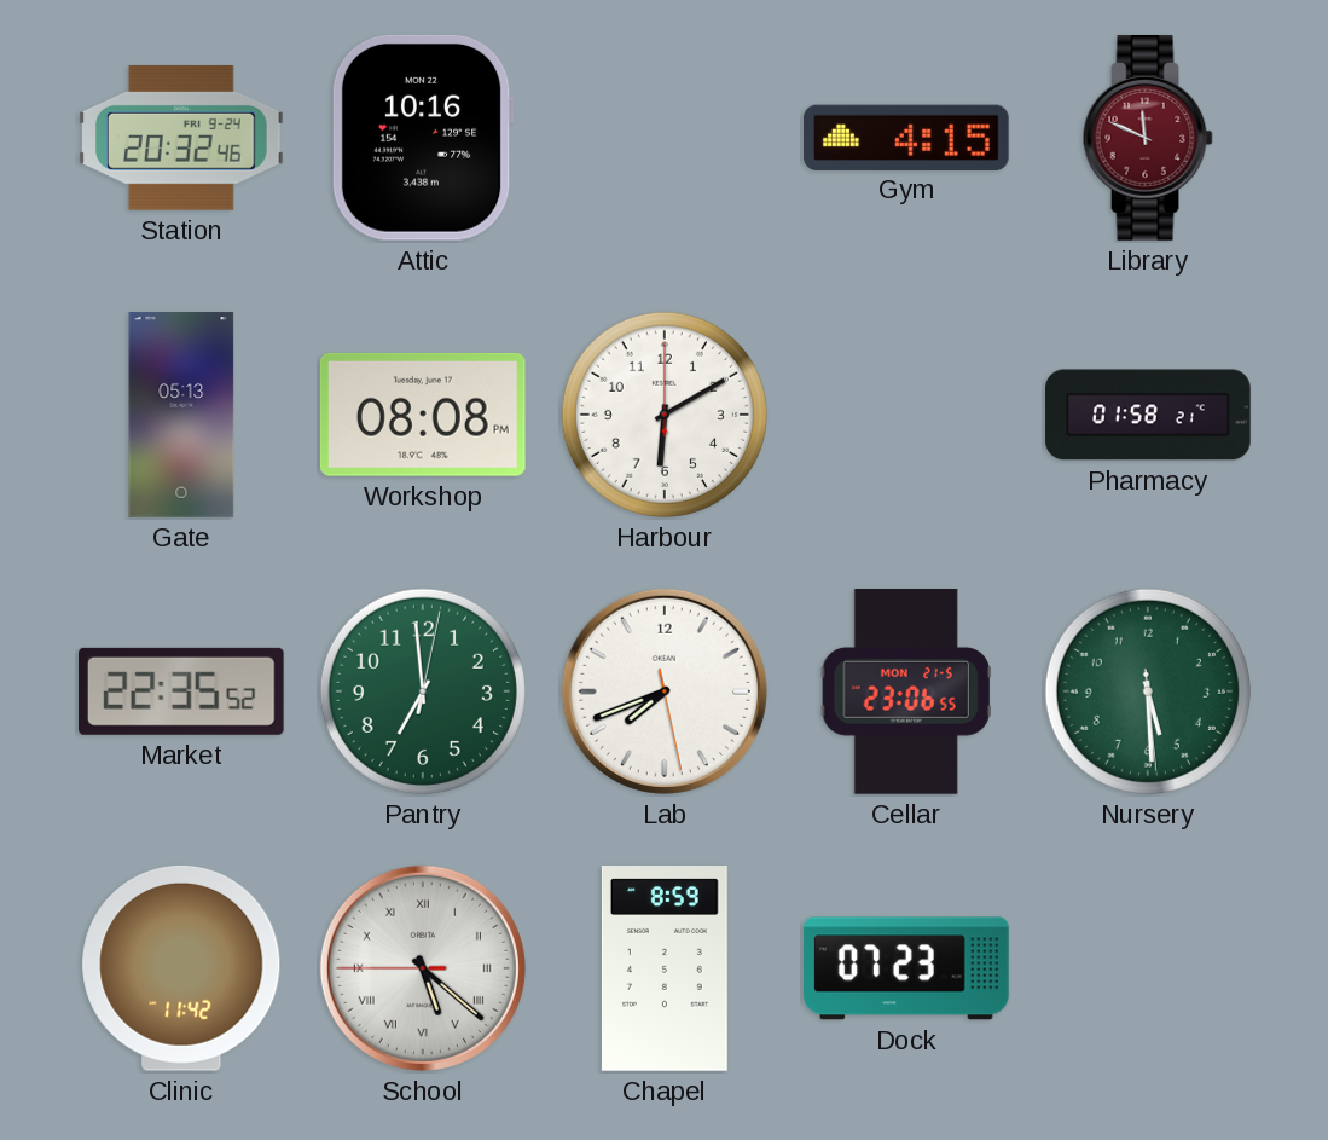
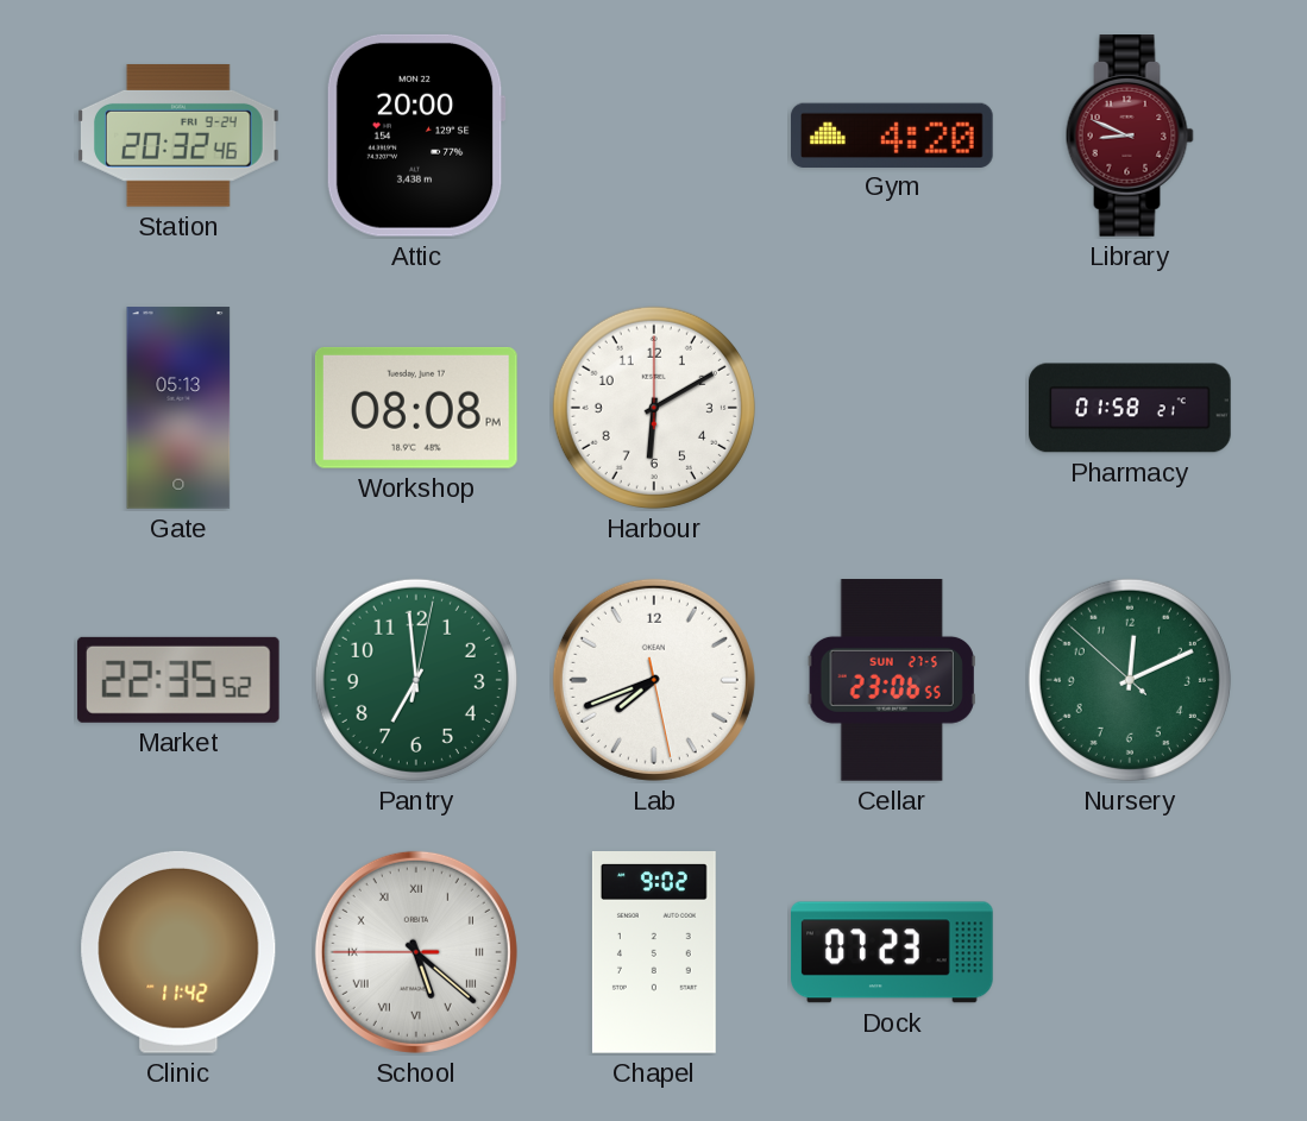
Attic: 10:16 -> 20:00 (416, 136)
Gym: 4:15 -> 4:20 (893, 134)
Library: 11:49 -> 8:49 (1130, 137)
Cellar date: MON 21-5 -> SUN 27-5 (892, 680)
Nursery: 5:29 -> 12:10 (1130, 680)
Chapel: 8:59 -> 9:02 (654, 953)
